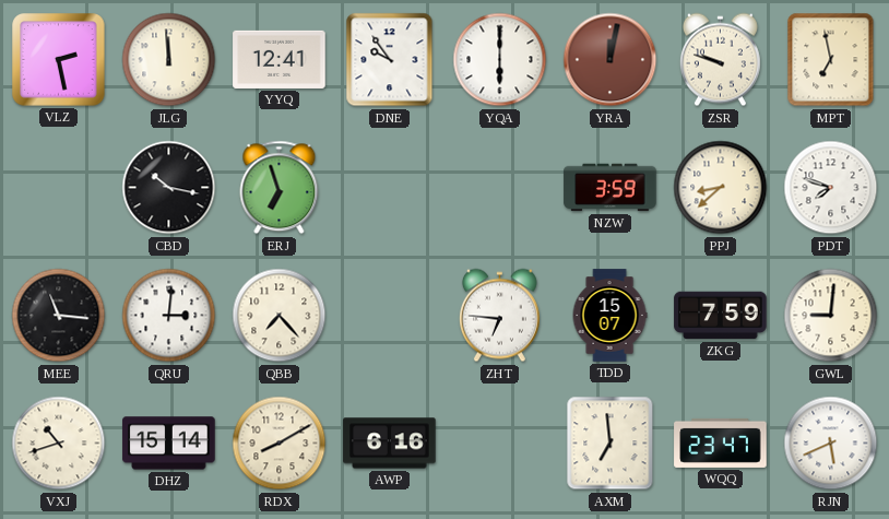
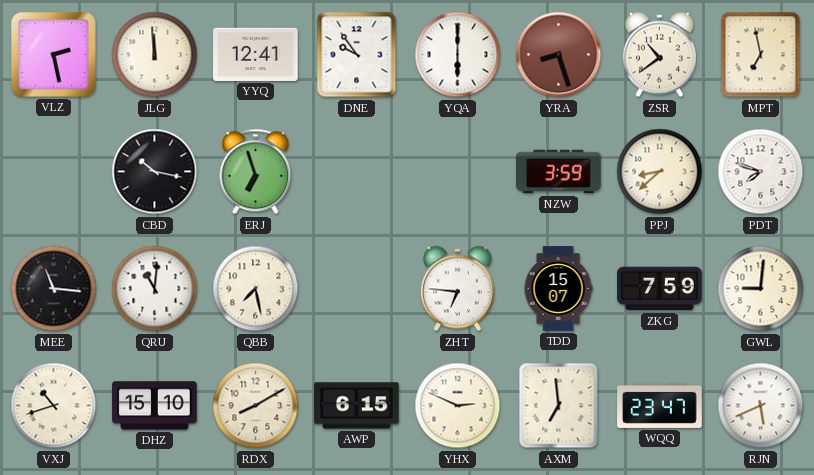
YRA: 12:02 -> 8:27 (559, 55)
ZSR: 9:48 -> 10:39 (659, 55)
QRU: 3:01 -> 11:01 (155, 289)
QBB: 7:23 -> 7:28 (256, 289)
DHZ: 15:14 -> 15:10 (155, 406)
AWP: 6:16 -> 6:15 (357, 406)
YHX: none -> 2:49 (458, 406)
